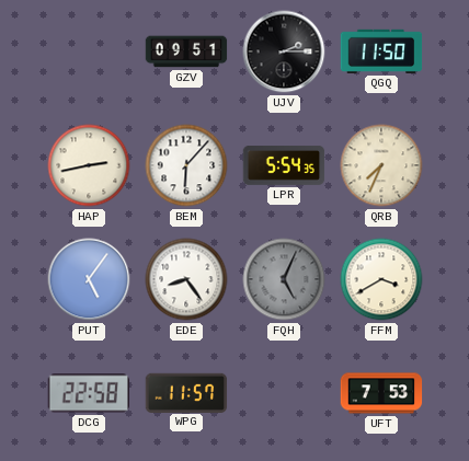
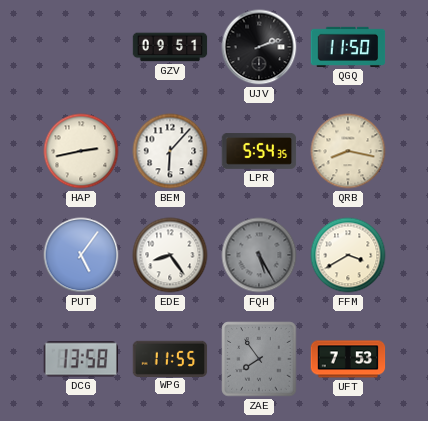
UJV: 2:15 -> 2:12 (259, 47)
QRB: 7:34 -> 8:17 (348, 151)
FQH: 5:04 -> 5:25 (259, 255)
DCG: 22:58 -> 13:58 (80, 359)
WPG: 11:57 -> 11:55 (170, 358)
ZAE: none -> 7:54 (259, 359)
